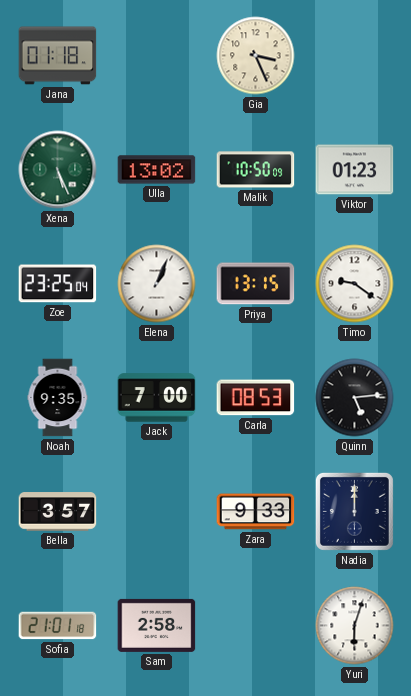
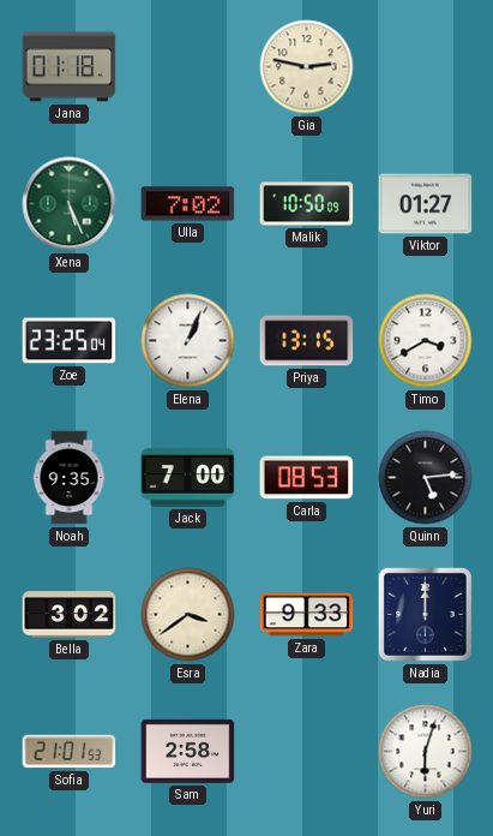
Gia: 3:26 -> 2:47 (307, 67)
Ulla: 13:02 -> 7:02 (188, 204)
Viktor: 01:23 -> 01:27 (426, 204)
Timo: 9:21 -> 3:40 (426, 341)
Bella: 3:57 -> 3:02 (70, 615)
Esra: none -> 3:39 (188, 615)
Sofia: 21:01:18 -> 21:01:53 (70, 752)
